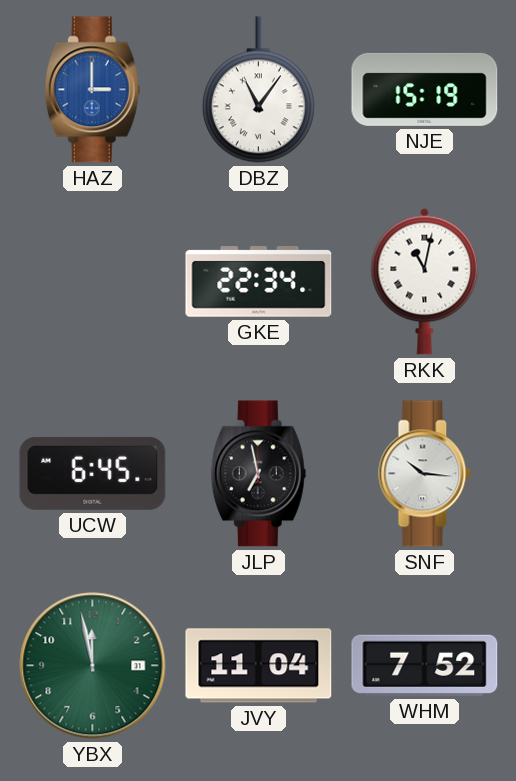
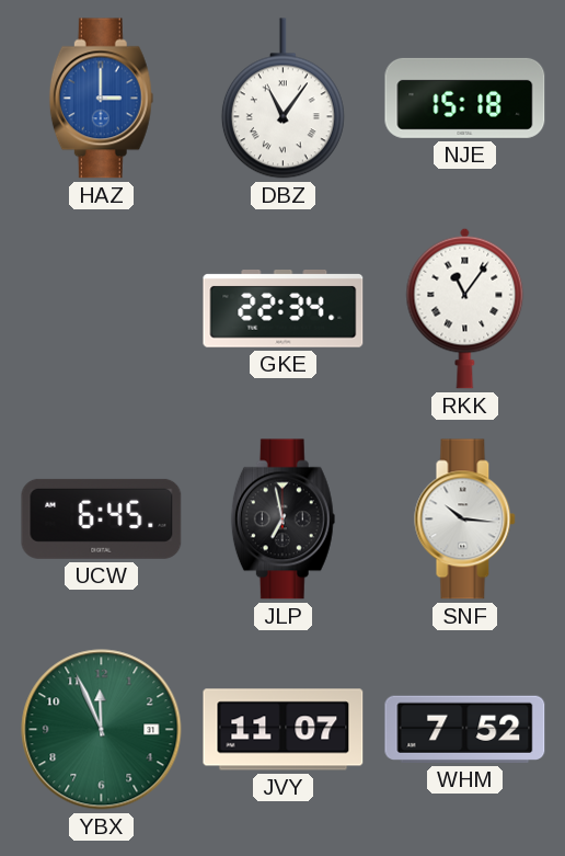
NJE: 15:19 -> 15:18 (465, 98)
RKK: 11:02 -> 11:06 (465, 308)
YBX: 11:58 -> 11:56 (102, 730)
JVY: 11:04 -> 11:07 (284, 730)
